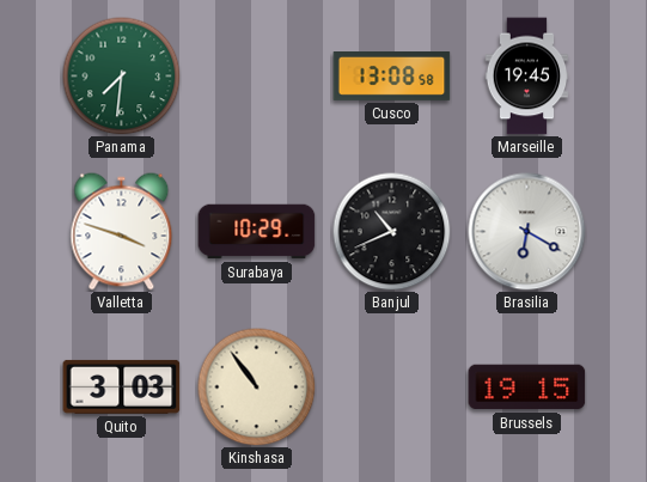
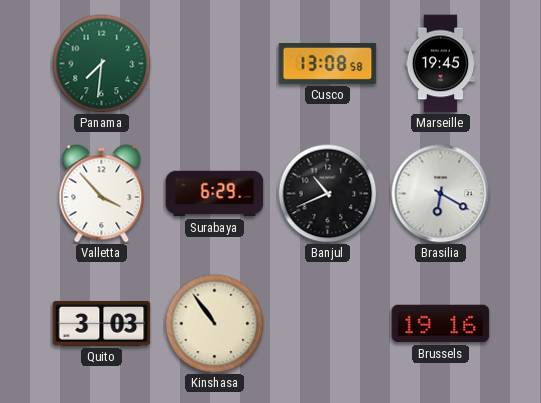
Valletta: 3:48 -> 3:53 (102, 194)
Surabaya: 10:29 -> 6:29 (215, 194)
Brussels: 19:15 -> 19:16 (441, 324)
